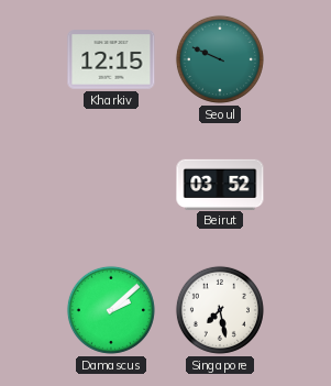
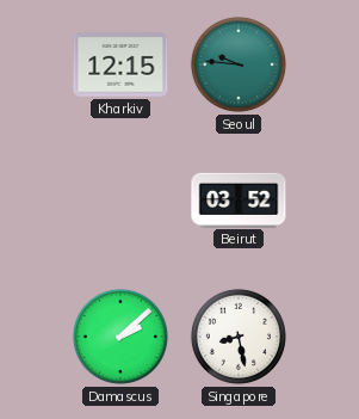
Seoul: 9:49 -> 9:46 (239, 64)
Singapore: 7:28 -> 8:28 (239, 337)
